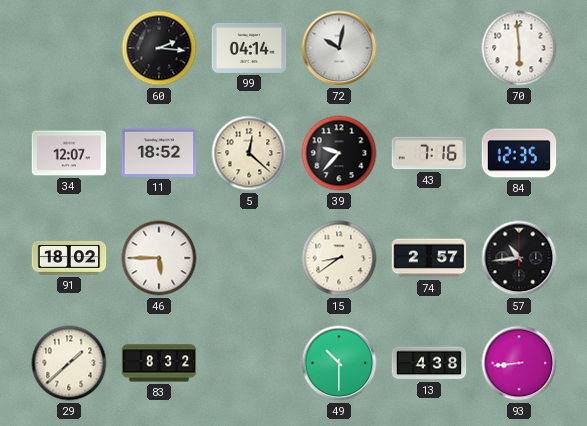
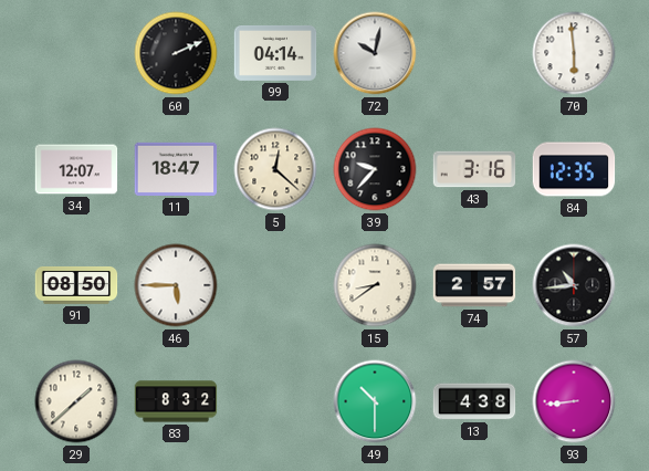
60: 2:16 -> 2:11 (176, 53)
11: 18:52 -> 18:47 (176, 169)
43: 7:16 -> 3:16 (474, 169)
91: 18:02 -> 08:50 (76, 285)
